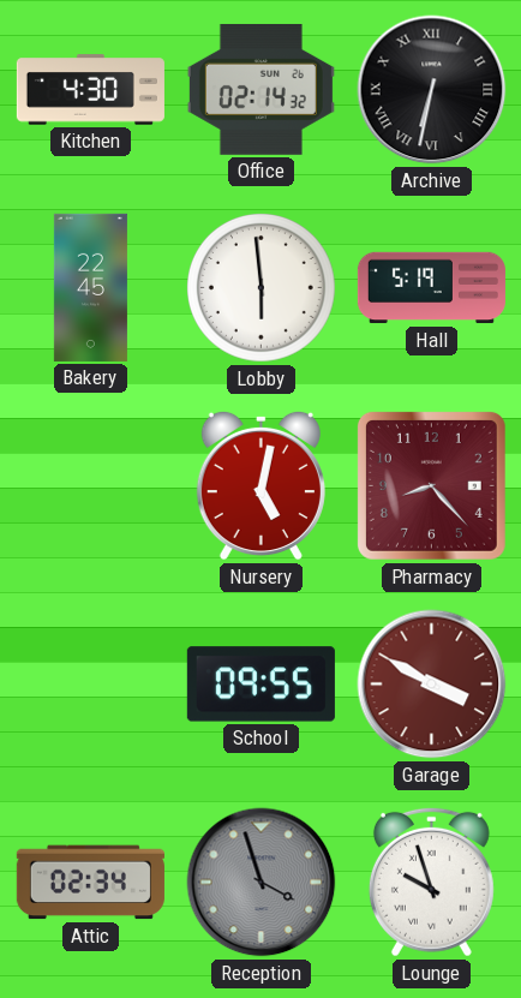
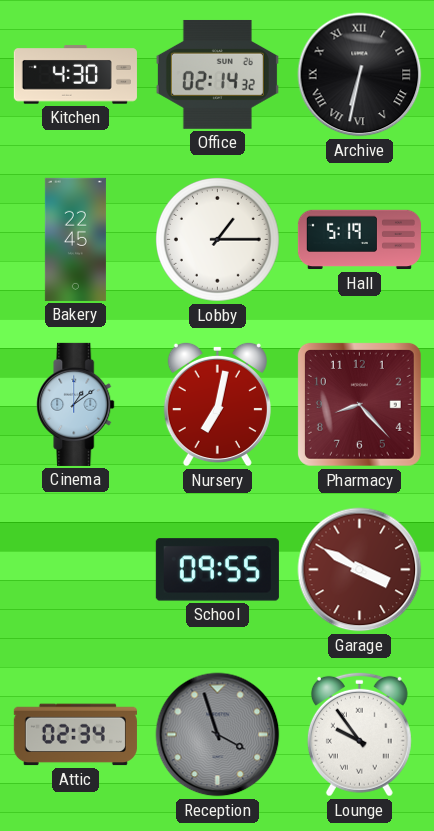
Lobby: 5:59 -> 1:15 (218, 240)
Cinema: none -> 1:09 (76, 404)
Nursery: 5:02 -> 7:02 (217, 404)
Lounge: 9:57 -> 9:54 (359, 734)
